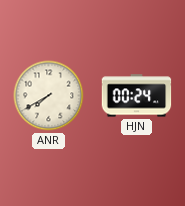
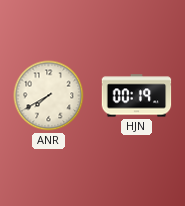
HJN: 00:24 -> 00:19 (137, 96)
